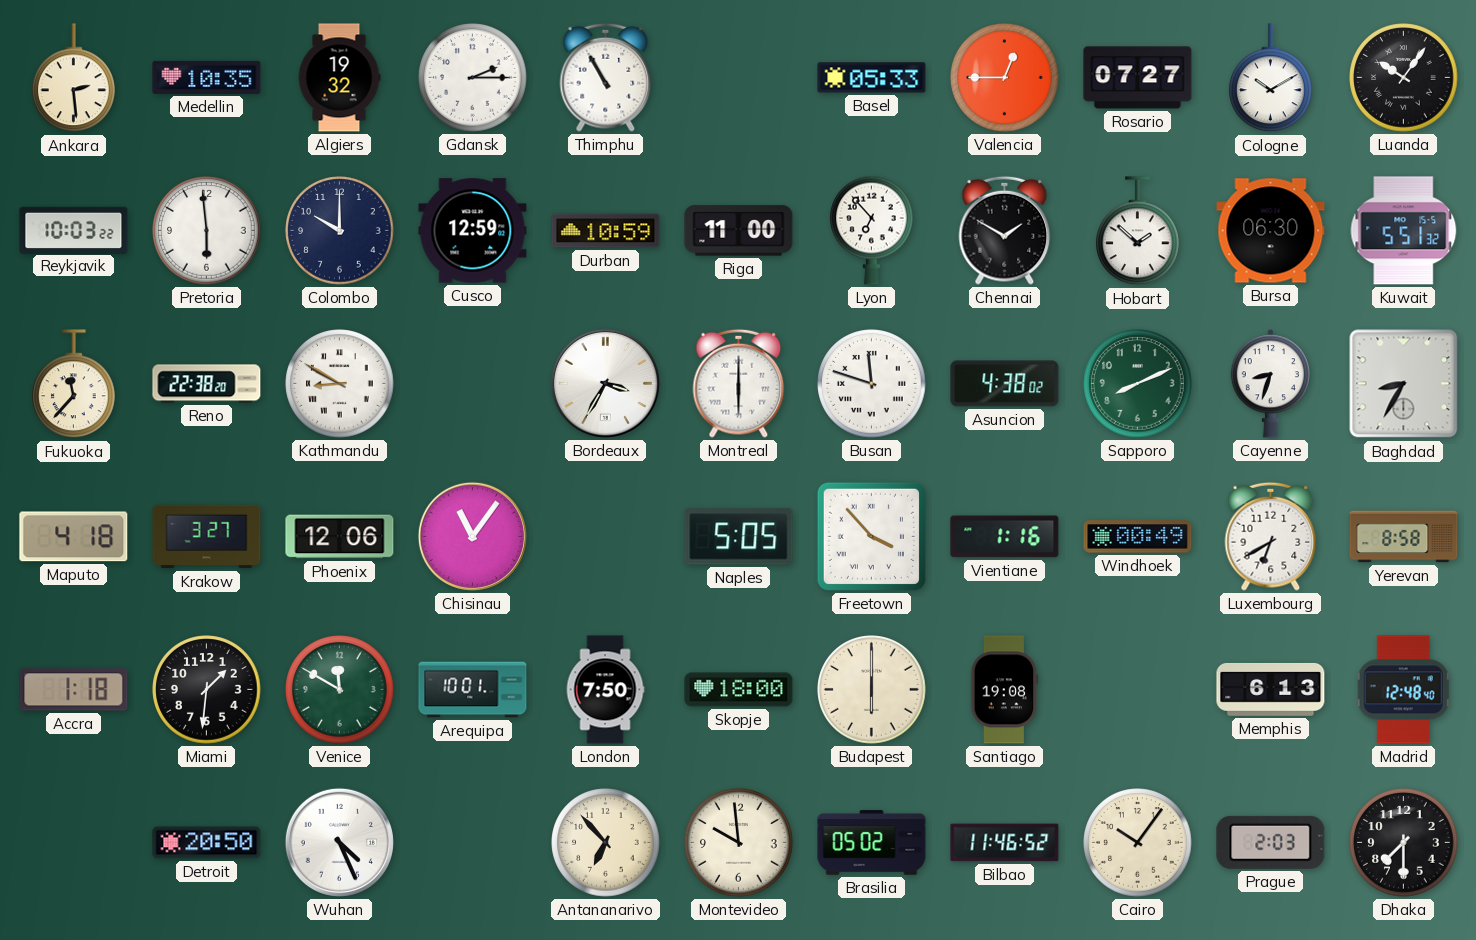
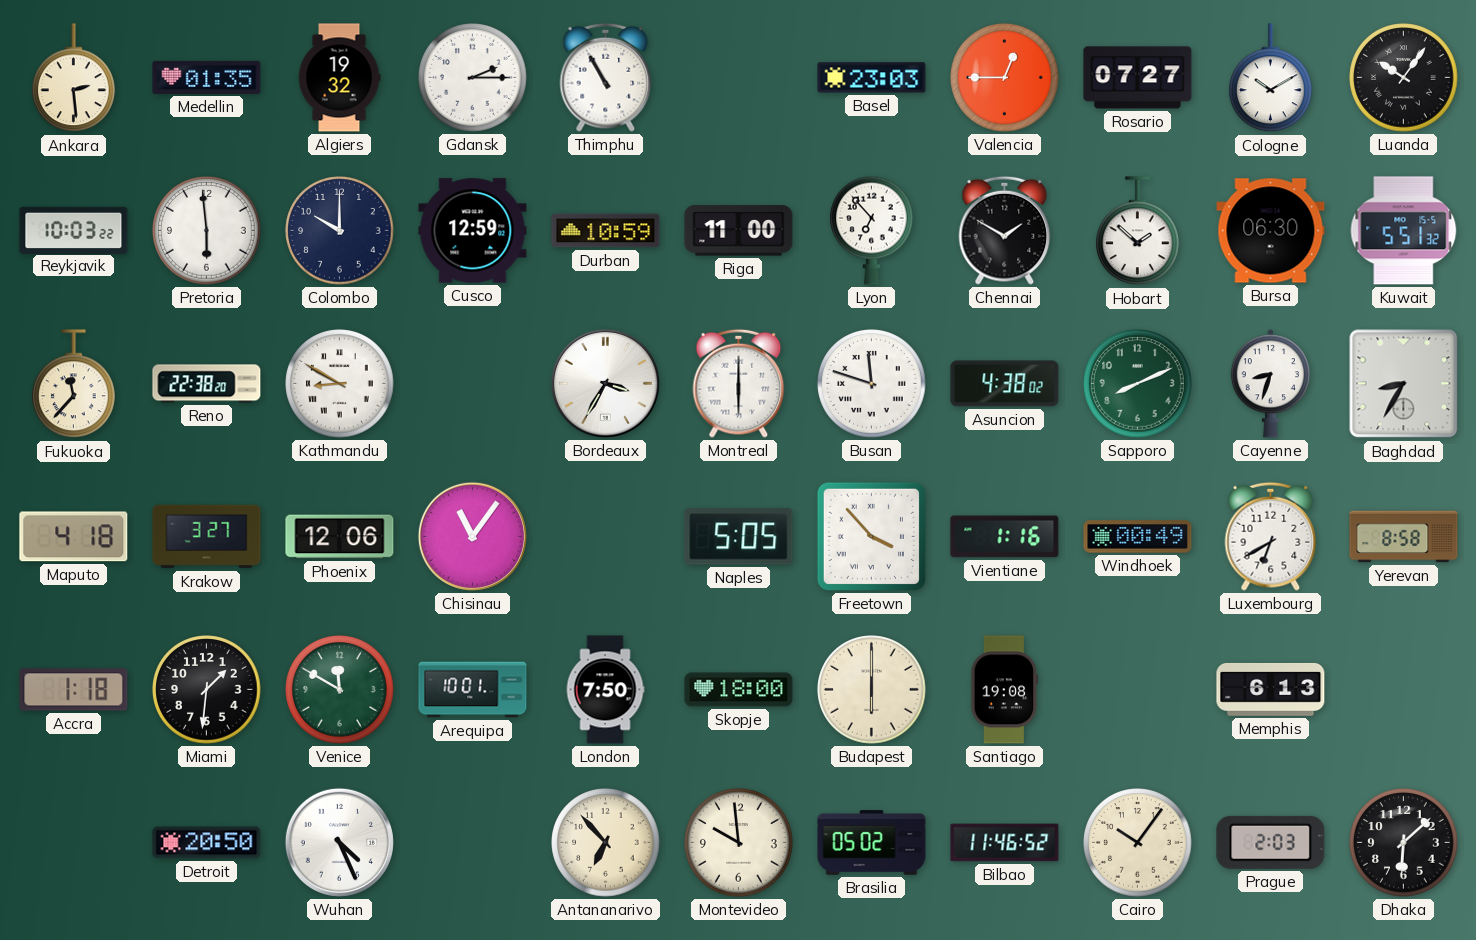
Medellin: 10:35 -> 01:35 (207, 77)
Basel: 05:33 -> 23:03 (872, 78)
Madrid: 12:48 -> none (1403, 690)
Dhaka: 7:30 -> 6:08 (1404, 843)
